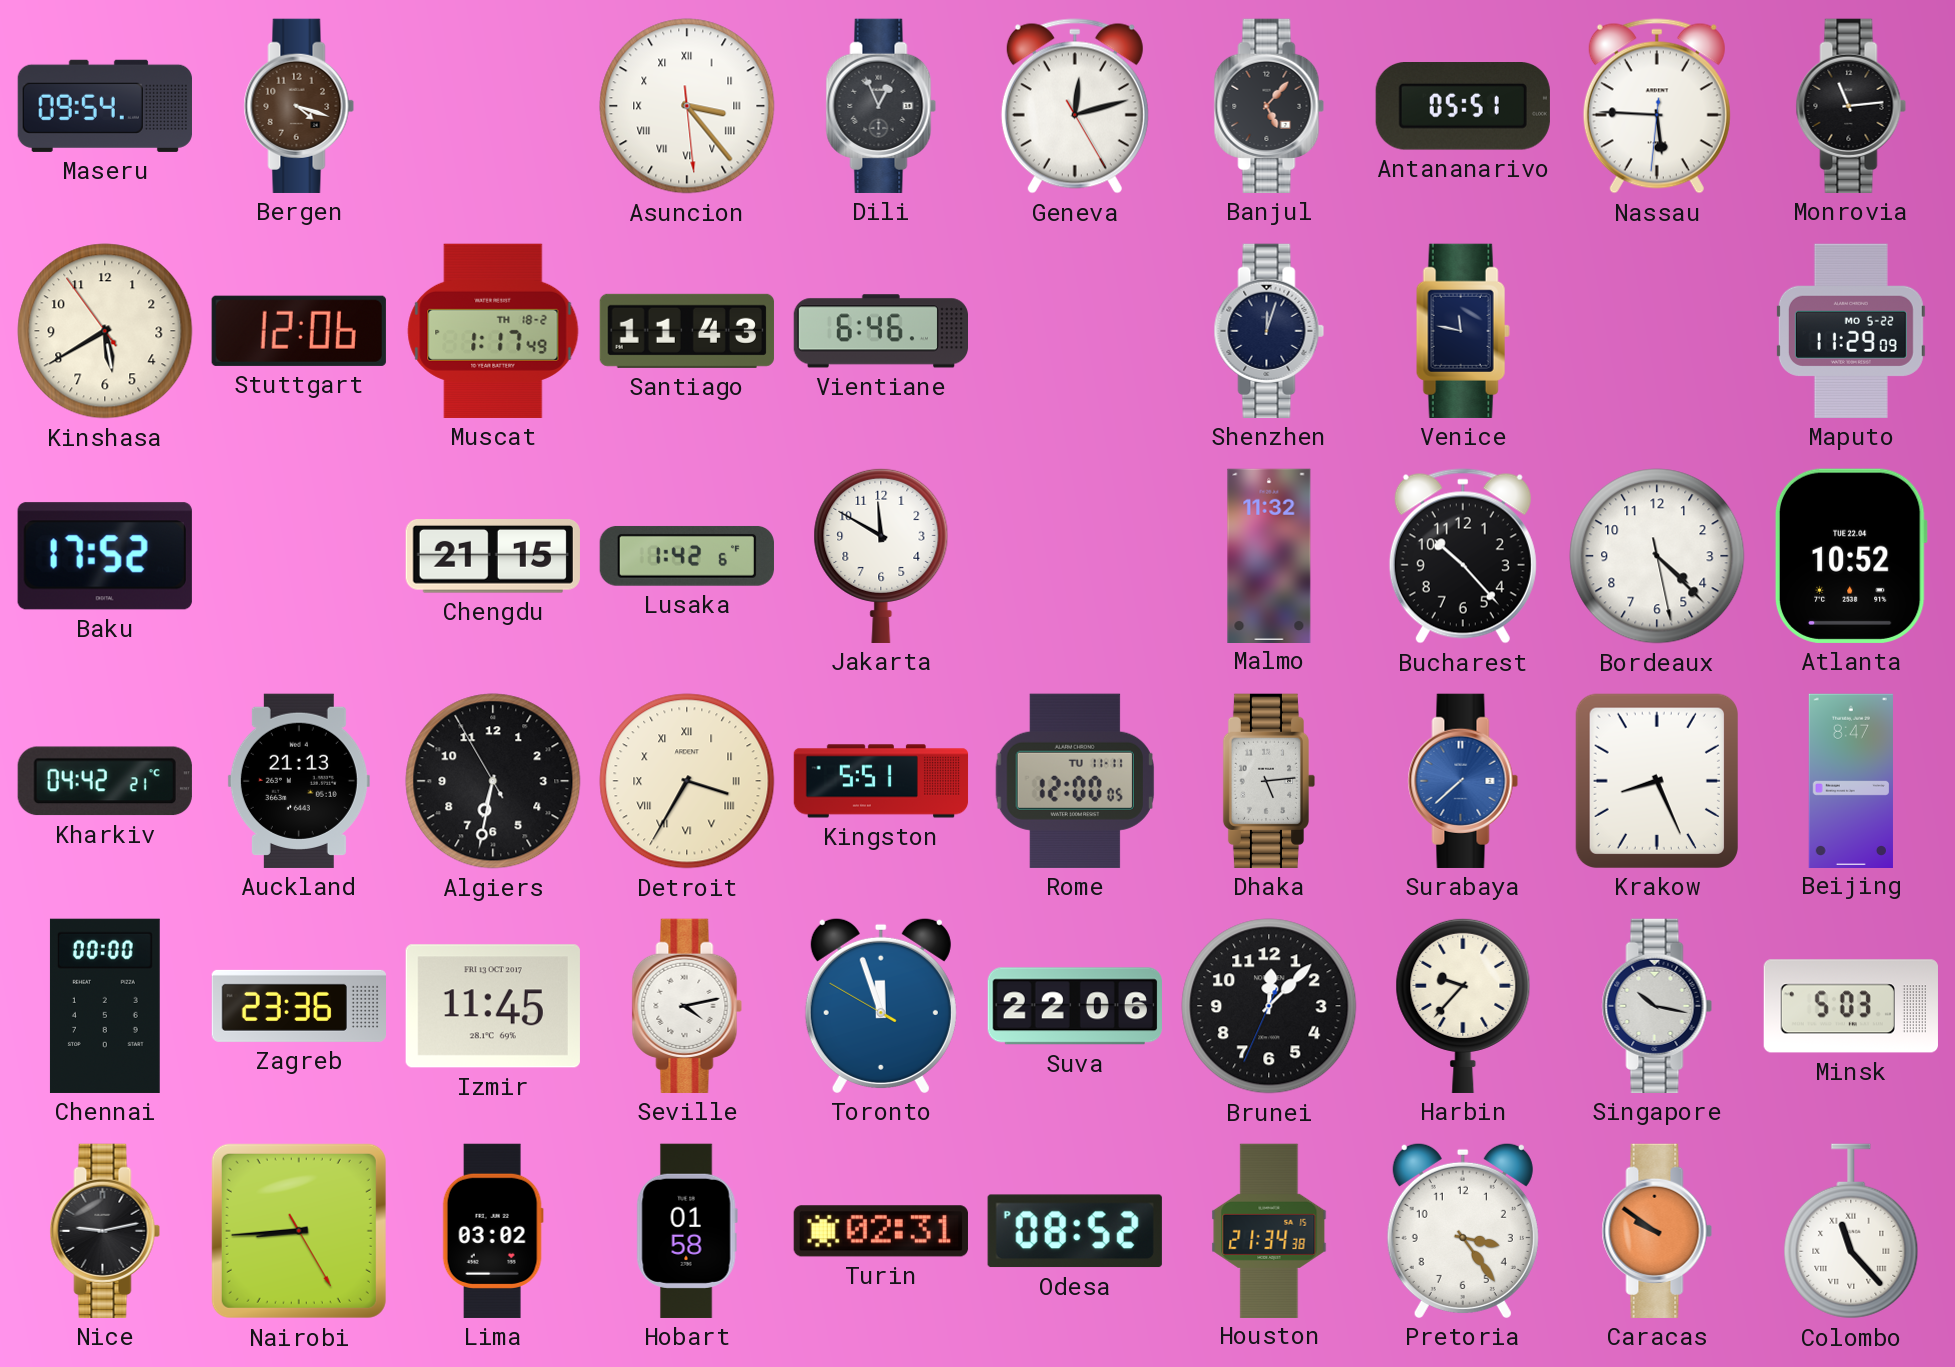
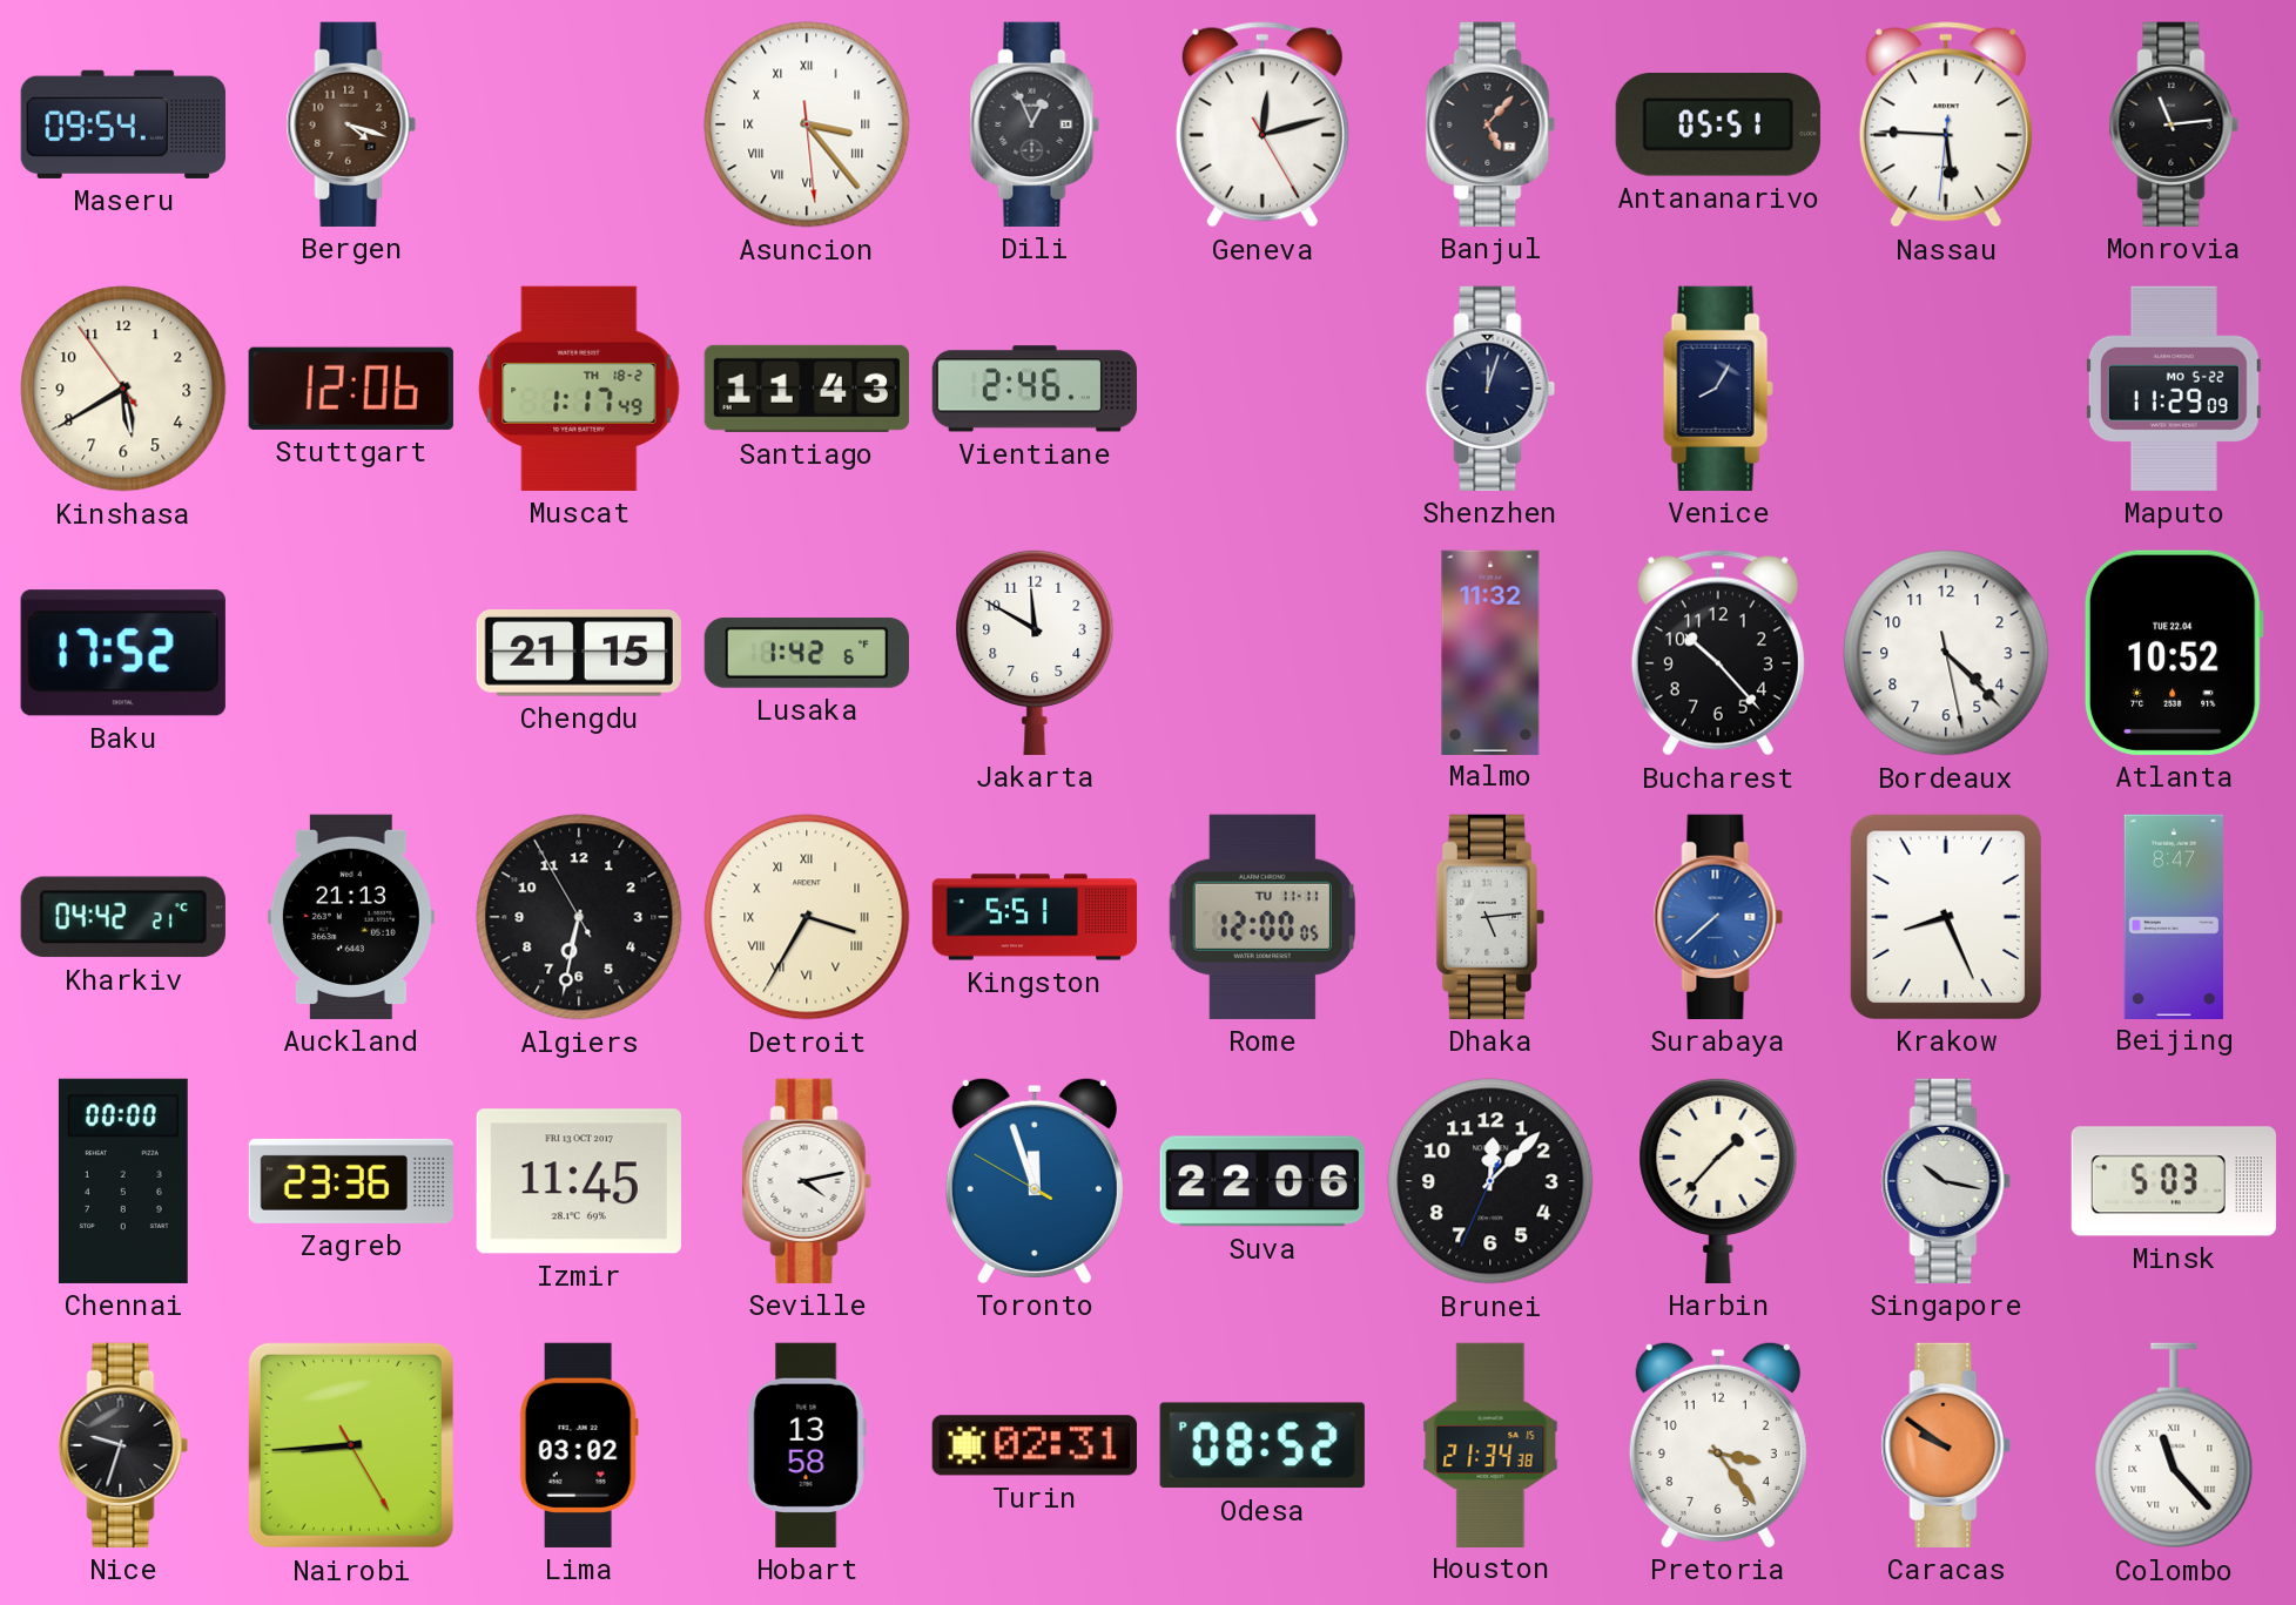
Vientiane: 6:46 -> 2:46 (1033, 389)
Venice: 11:47 -> 8:05 (1718, 389)
Harbin: 9:37 -> 1:37 (1718, 1180)
Nice: 9:13 -> 9:33 (123, 1445)
Hobart: 01:58 -> 13:58 (807, 1445)
